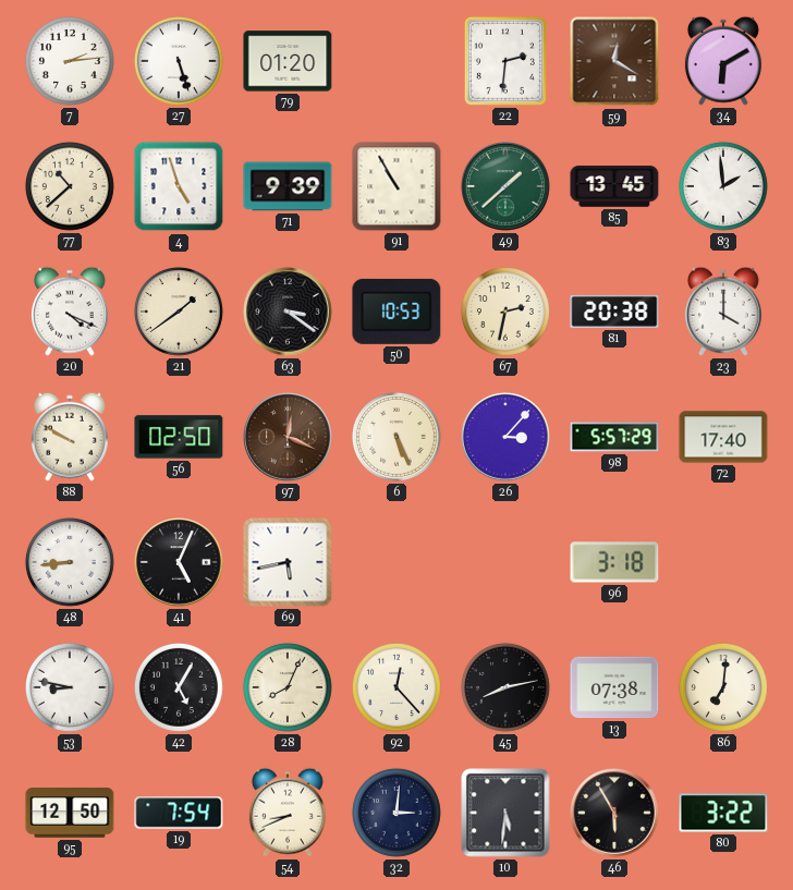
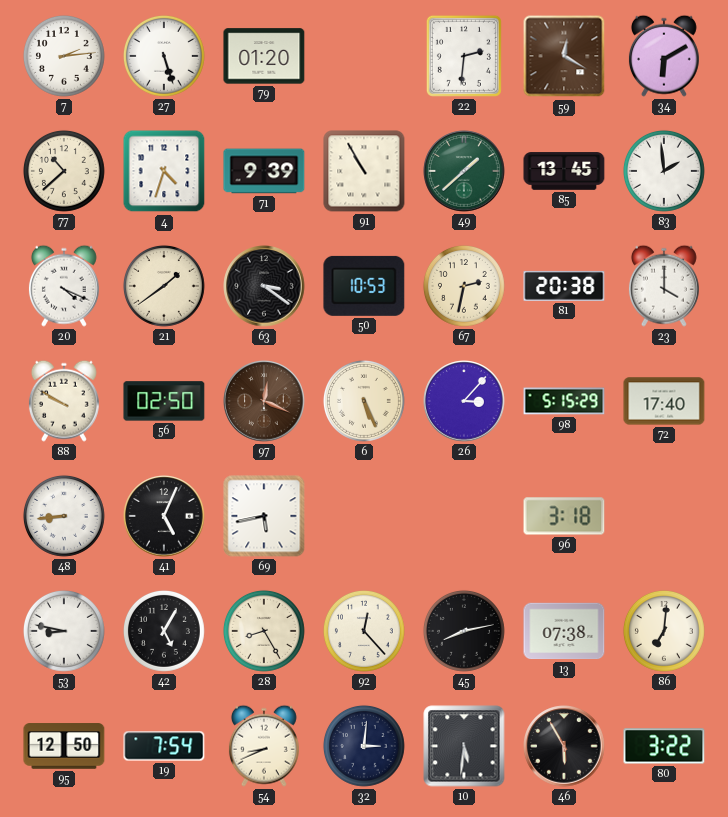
4: 4:57 -> 4:33 (164, 171)
98: 5:57 -> 5:15 (564, 401)
28: 8:04 -> 8:25 (264, 631)
